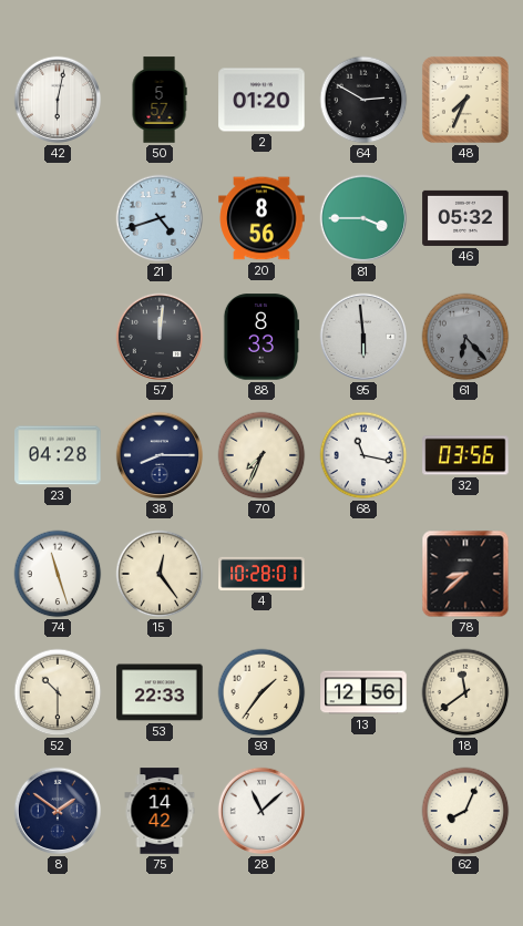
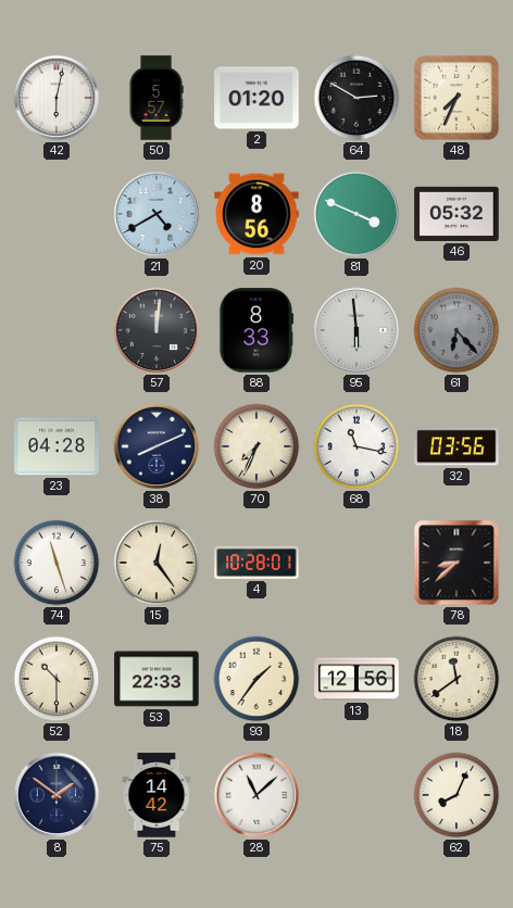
21: 4:42 -> 4:40 (157, 214)
81: 3:45 -> 3:49 (356, 214)
38: 8:15 -> 8:11 (157, 446)
